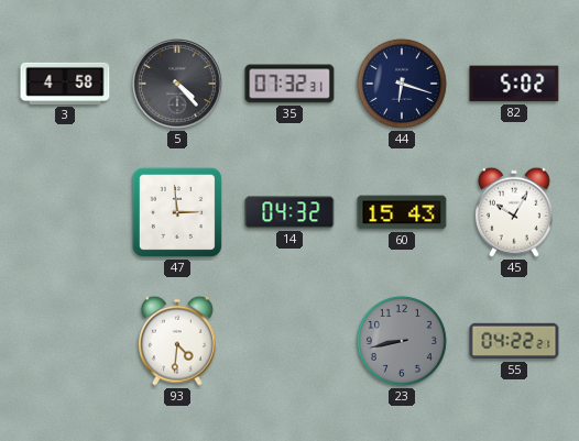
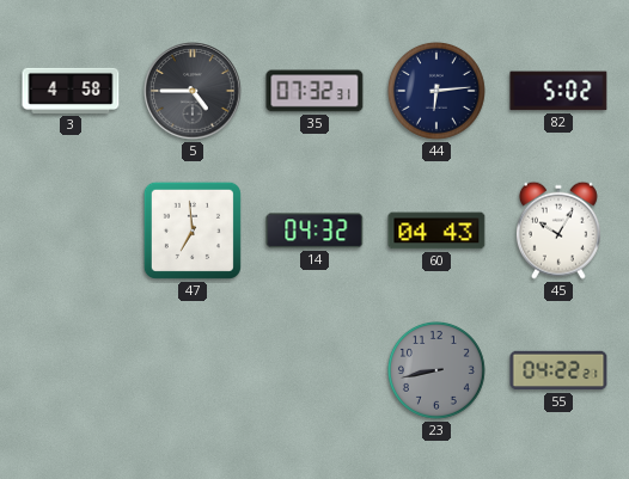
5: 4:23 -> 4:45 (193, 91)
44: 6:18 -> 6:14 (436, 91)
47: 2:59 -> 6:59 (193, 231)
60: 15:43 -> 04:43 (436, 231)
93: 4:31 -> none (177, 341)
